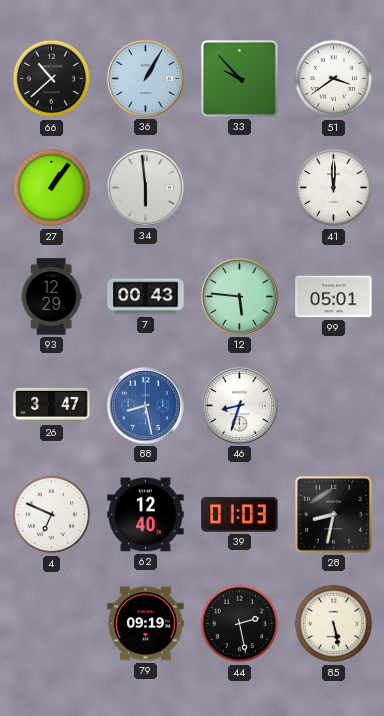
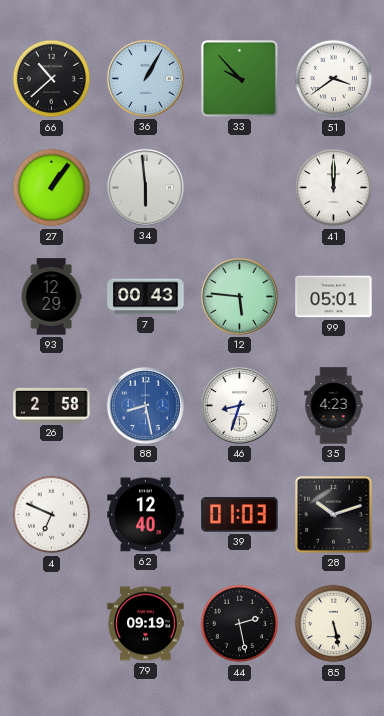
26: 3:47 -> 2:58 (52, 405)
35: none -> 4:23 (334, 406)
28: 8:32 -> 10:12 (334, 515)
